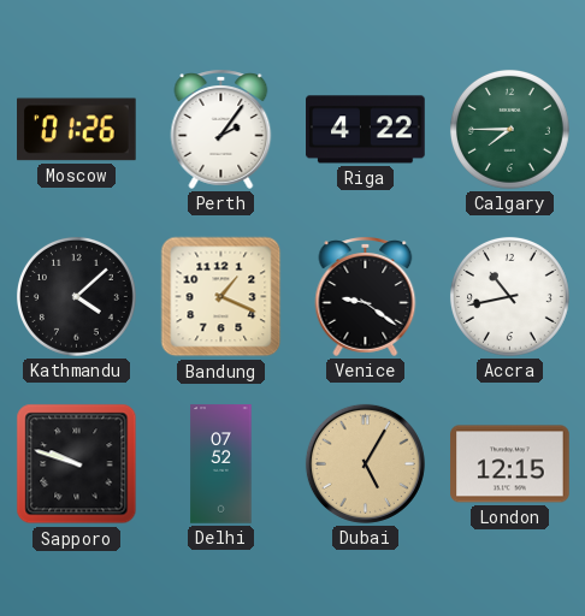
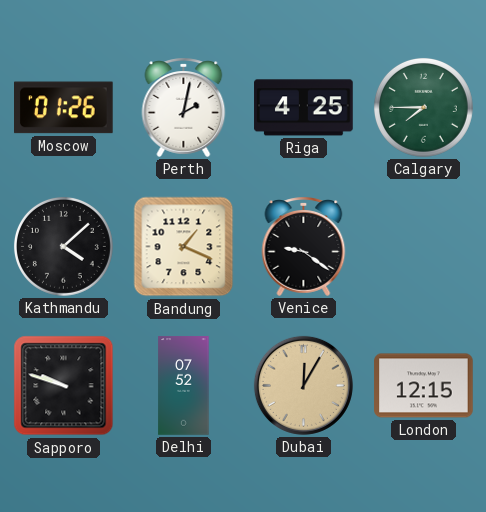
Perth: 2:06 -> 2:02 (184, 107)
Riga: 4:22 -> 4:25 (304, 108)
Accra: 10:43 -> none (509, 296)
Dubai: 5:05 -> 12:05 (303, 385)
